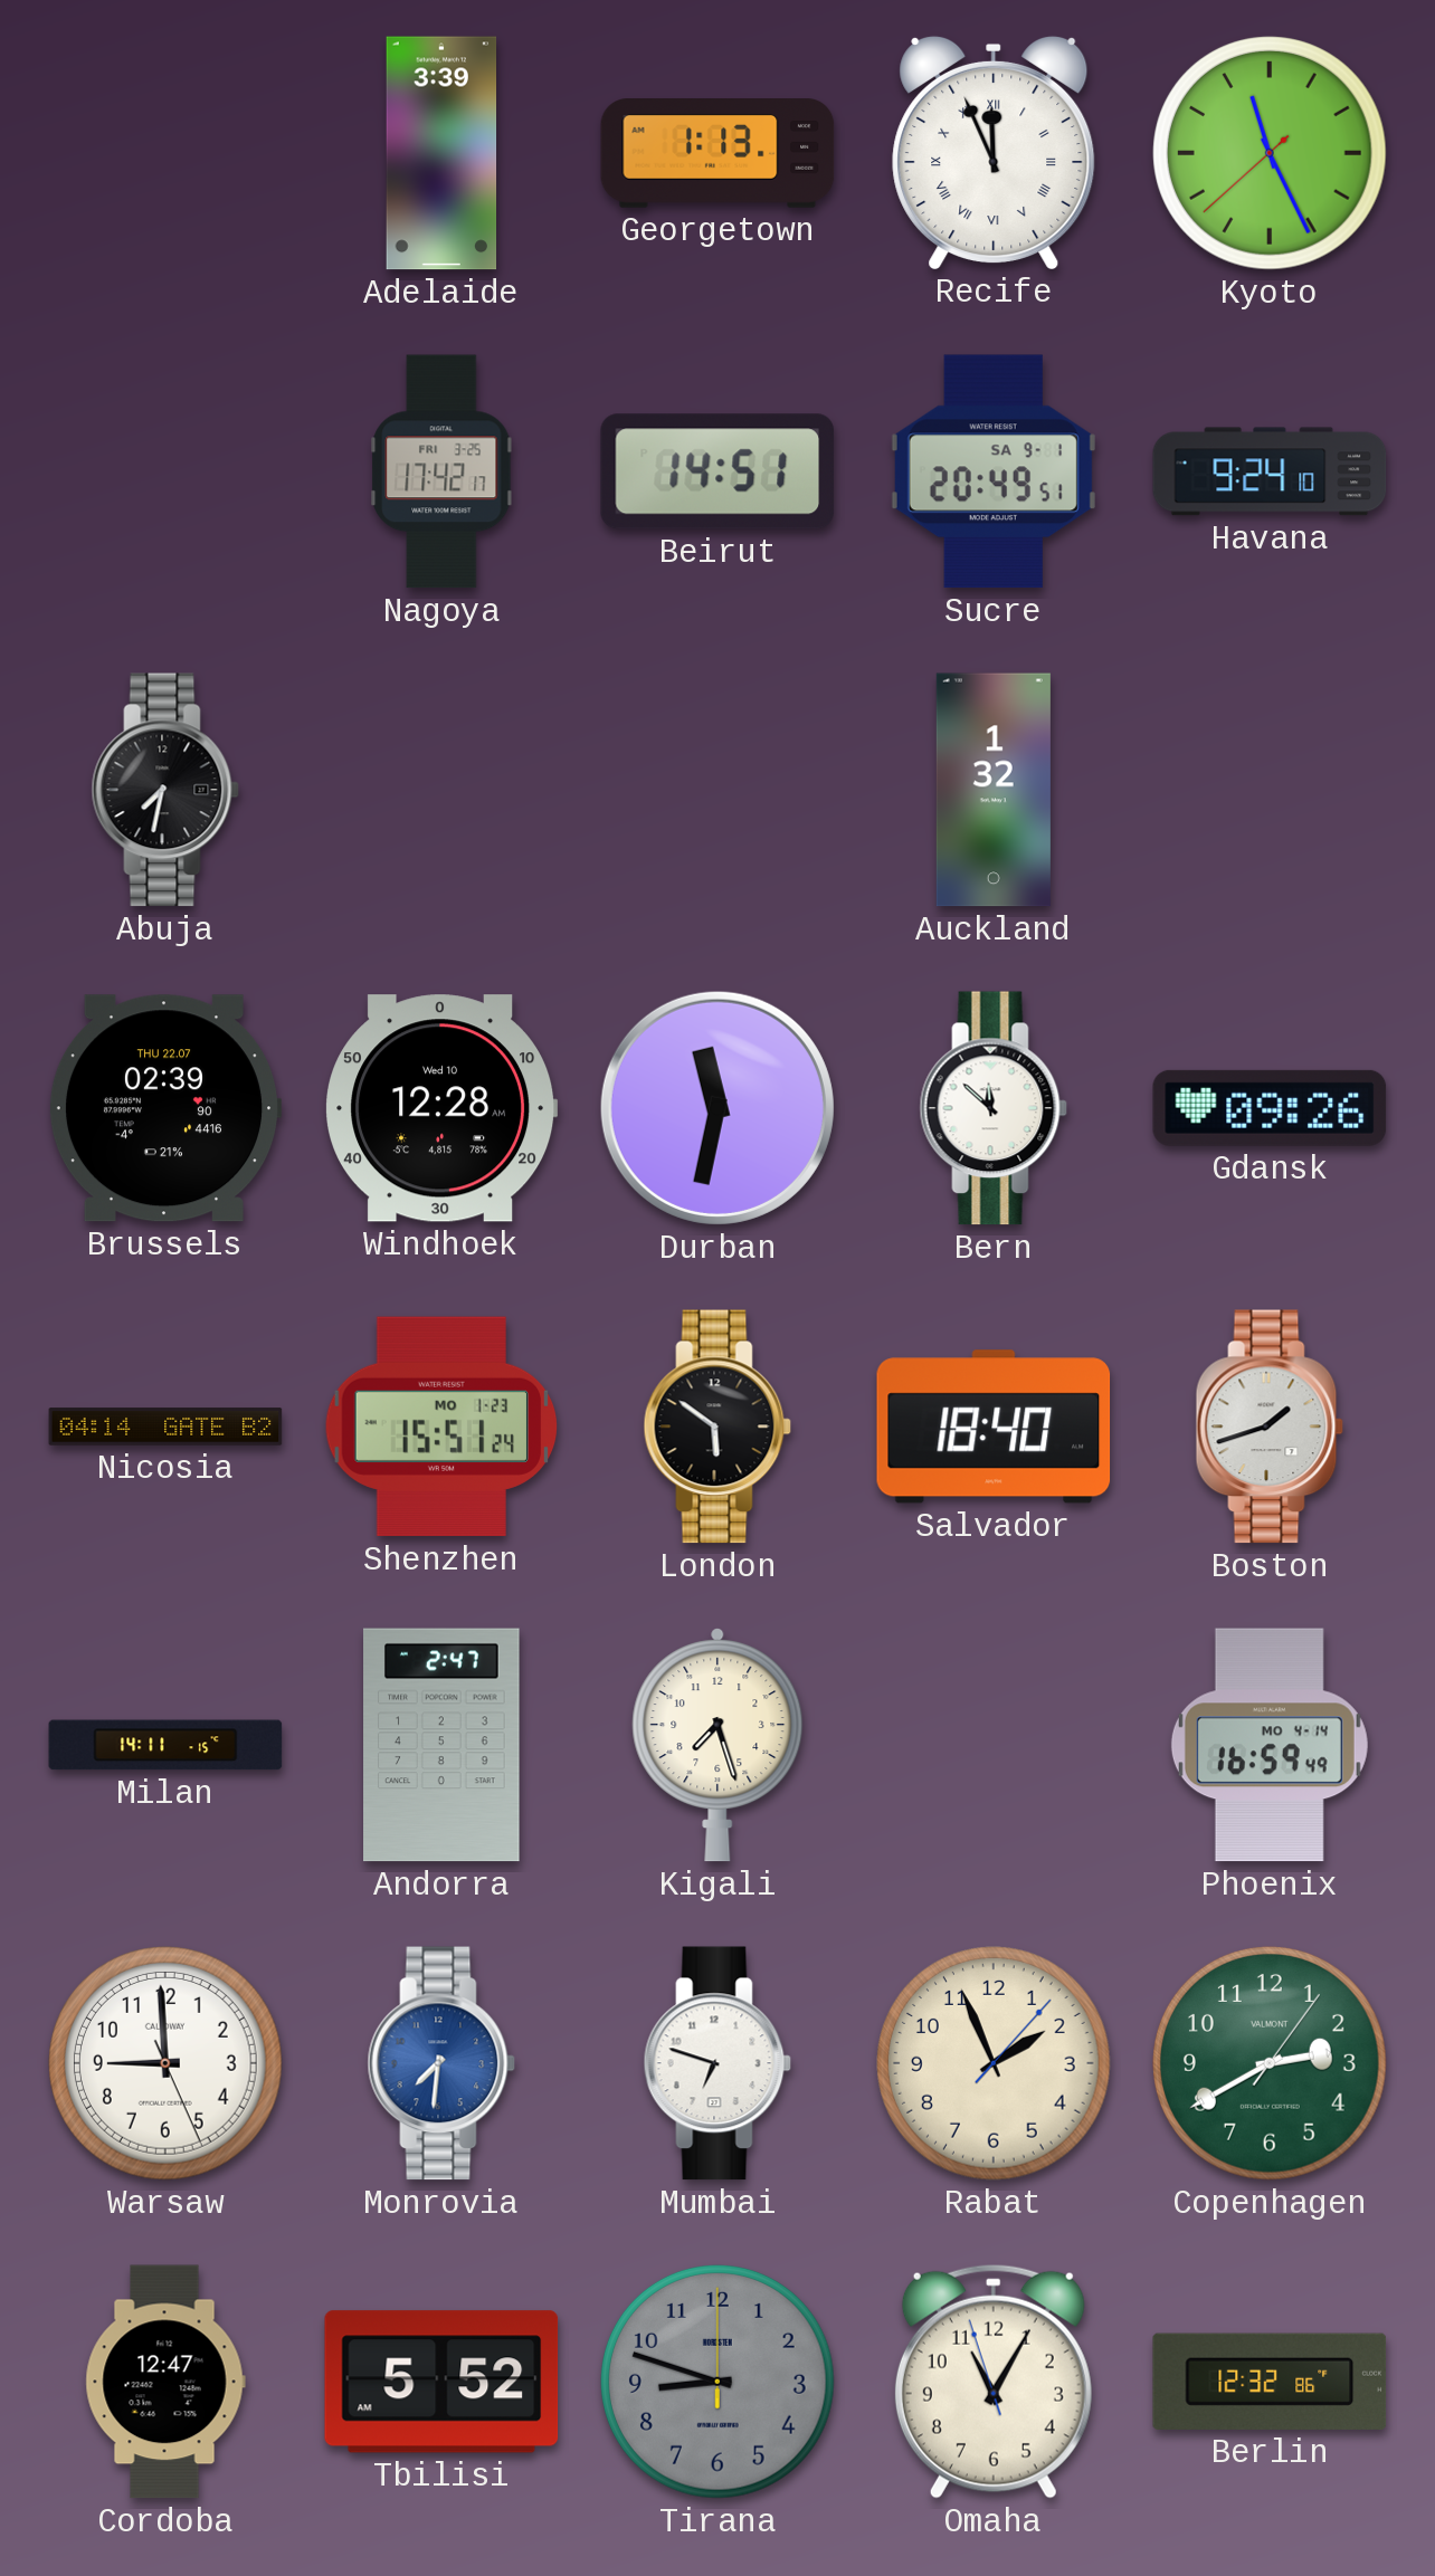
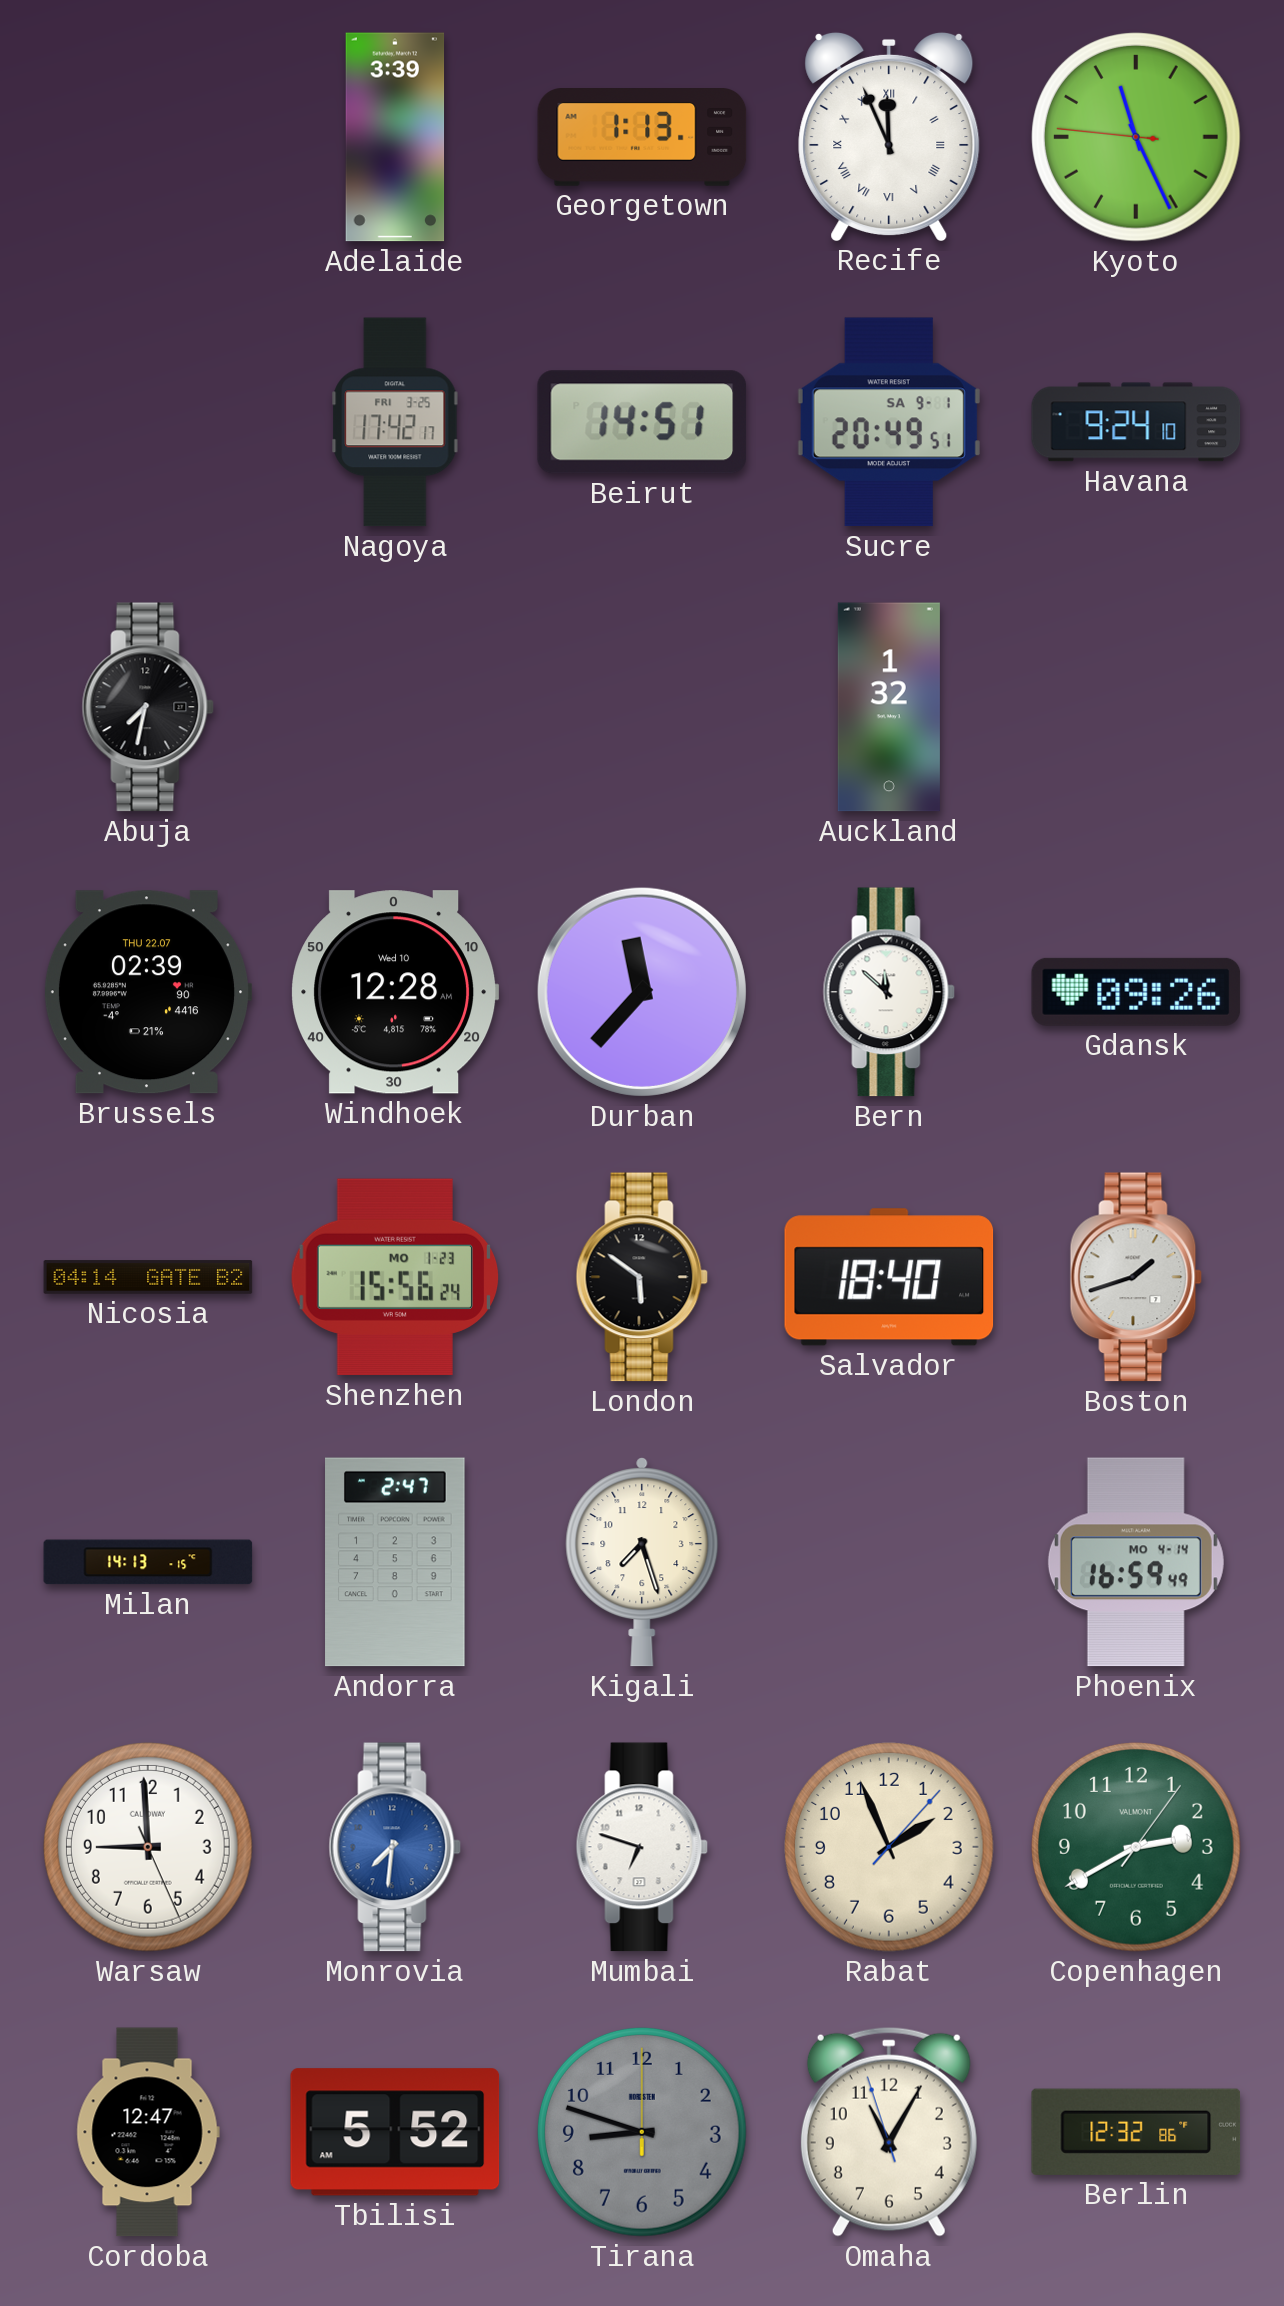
Kyoto: 11:25:38 -> 11:25:46 (1137, 138)
Durban: 11:32 -> 11:37 (642, 992)
Shenzhen: 15:51 -> 15:56 (395, 1277)
Milan: 14:11 -> 14:13 (148, 1562)
